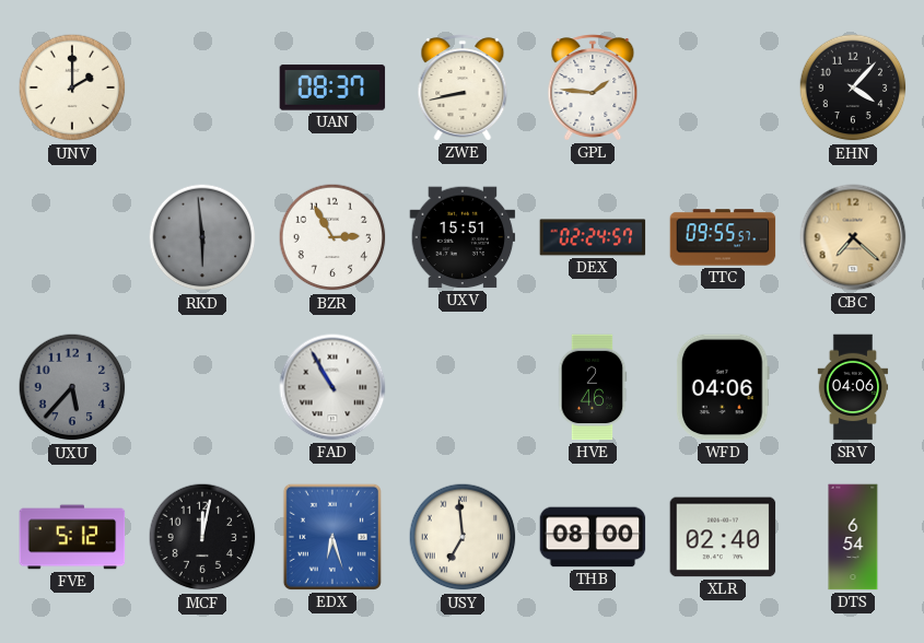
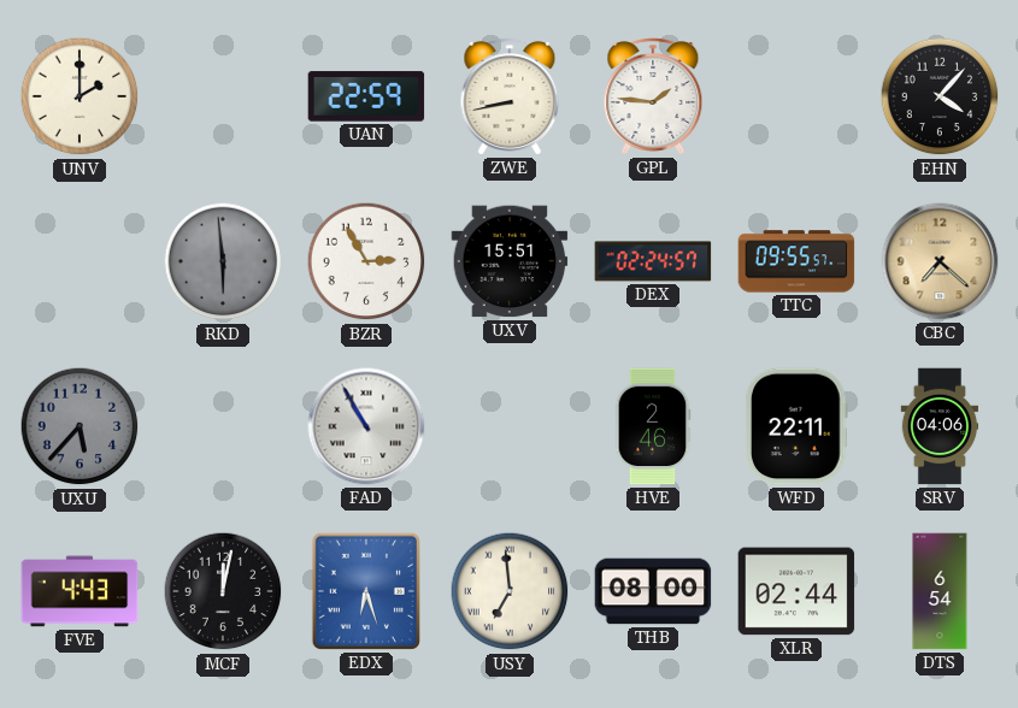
UAN: 08:37 -> 22:59 (366, 96)
WFD: 04:06 -> 22:11 (796, 426)
FVE: 5:12 -> 4:43 (80, 591)
XLR: 02:40 -> 02:44 (796, 591)
